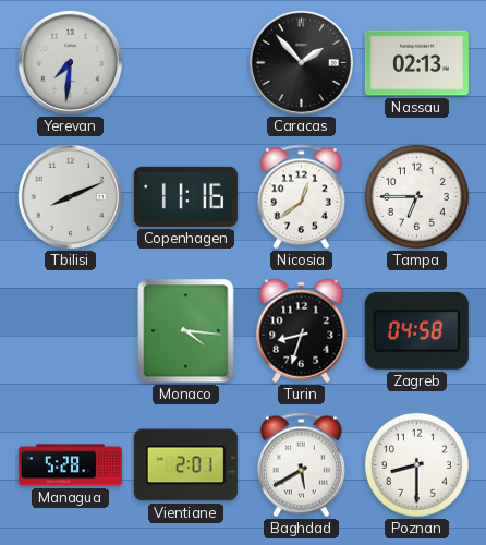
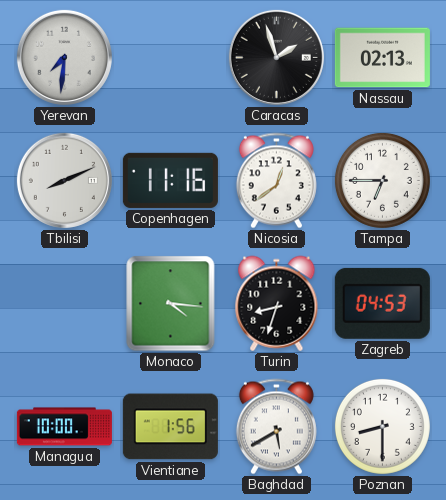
Caracas: 1:53 -> 1:57 (276, 57)
Zagreb: 04:58 -> 04:53 (382, 303)
Managua: 5:28 -> 10:00 (64, 427)
Vientiane: 2:01 -> 1:56 (170, 427)
